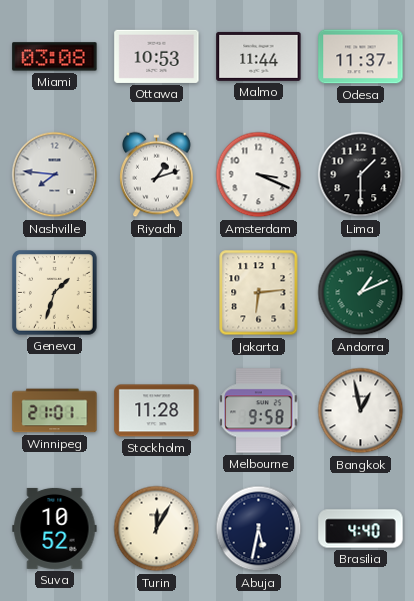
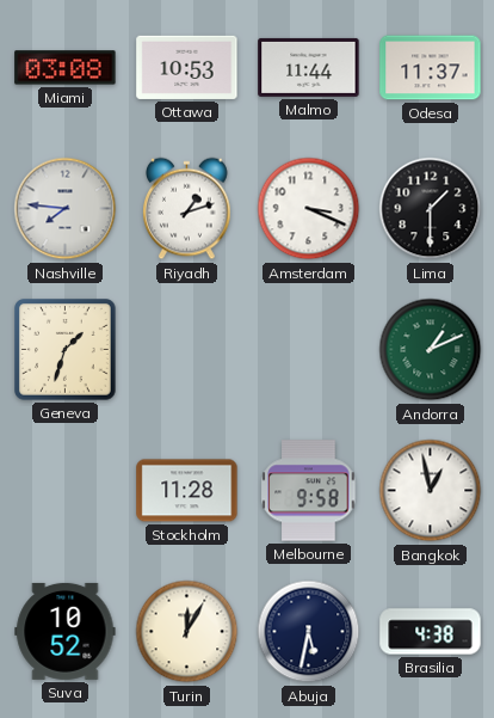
Jakarta: 6:14 -> none (259, 293)
Winnipeg: 21:01 -> none (55, 411)
Brasilia: 4:40 -> 4:38 (431, 632)
